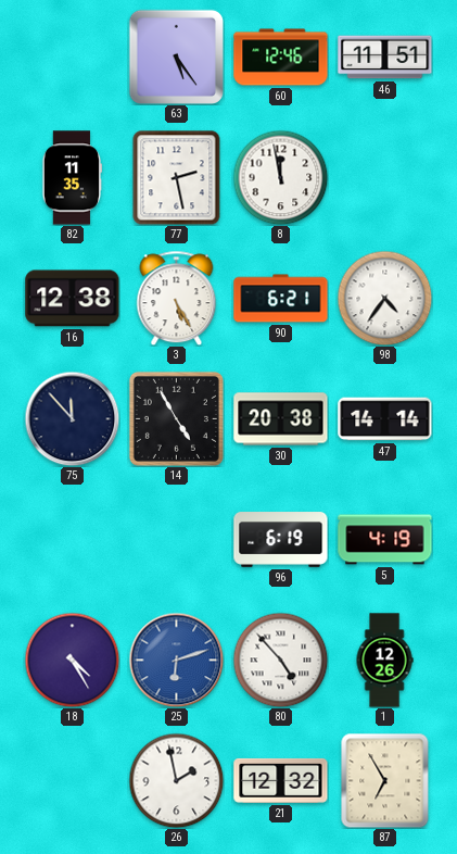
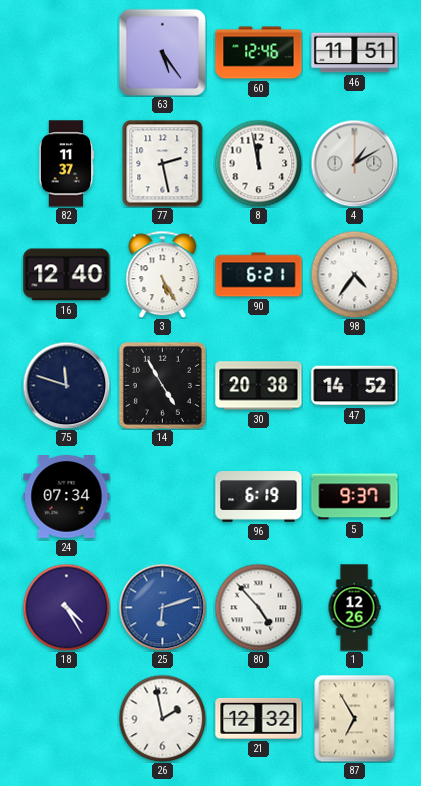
82: 11:35 -> 11:37 (66, 164)
4: none -> 1:10 (354, 163)
16: 12:38 -> 12:40 (67, 275)
75: 11:53 -> 11:48 (66, 385)
47: 14:14 -> 14:52 (355, 386)
24: none -> 07:34 (67, 497)
5: 4:19 -> 9:37 (355, 497)
